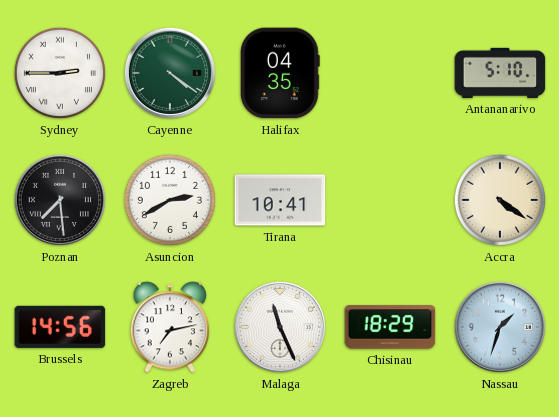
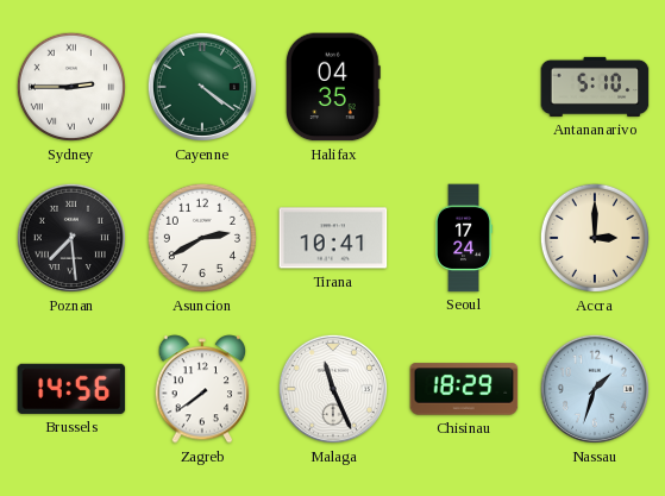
Seoul: none -> 17:24 (464, 238)
Accra: 4:21 -> 3:00 (595, 238)
Zagreb: 7:13 -> 7:39 (202, 389)
